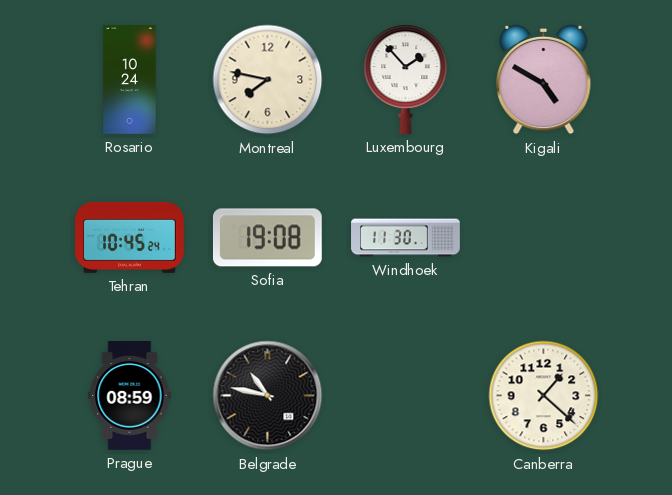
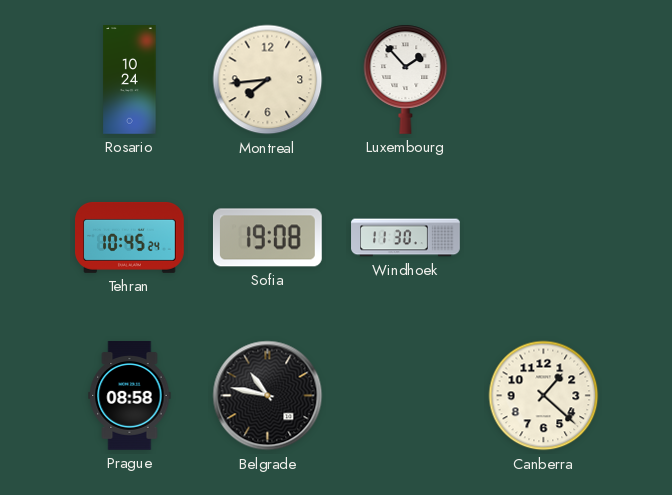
Montreal: 7:47 -> 7:44 (268, 80)
Kigali: 4:50 -> none (544, 80)
Prague: 08:59 -> 08:58 (130, 396)
